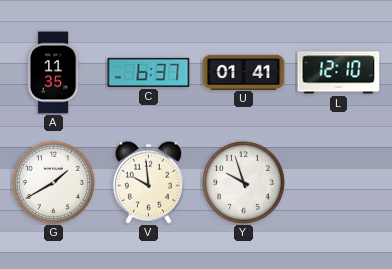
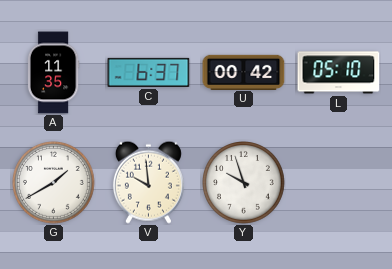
U: 01:41 -> 00:42 (244, 72)
L: 12:10 -> 05:10 (339, 73)
